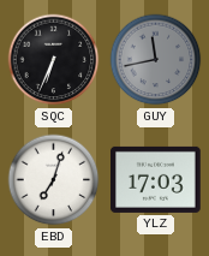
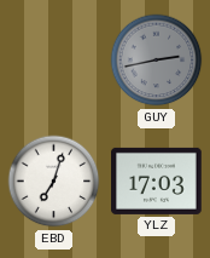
SQC: 6:34 -> none (54, 60)
GUY: 11:43 -> 2:43 (157, 61)
